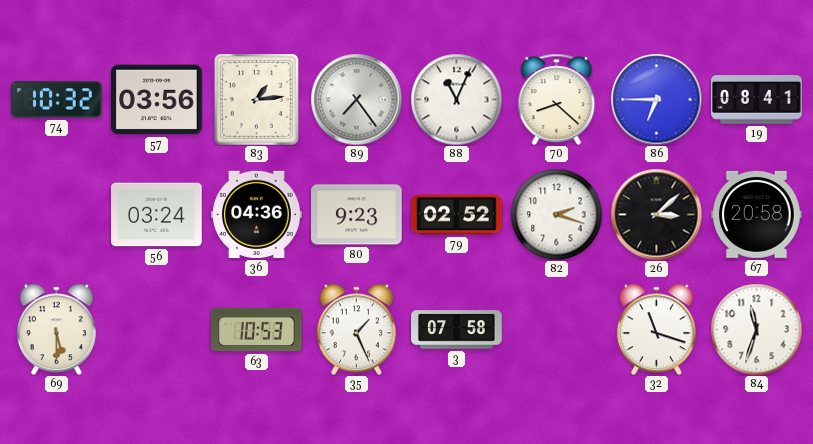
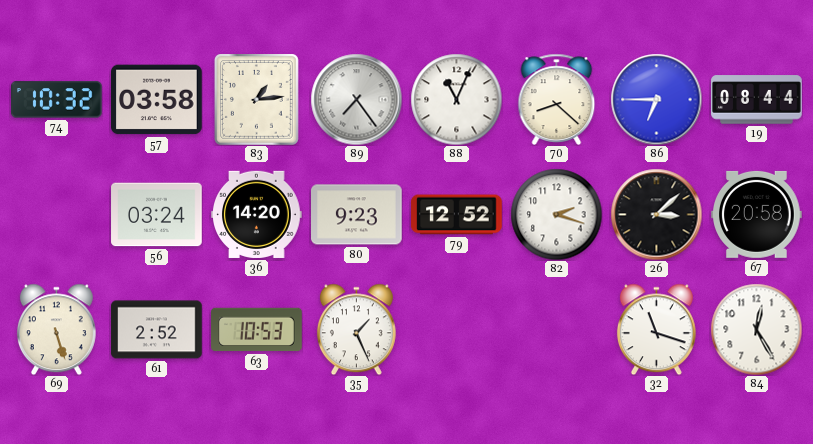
57: 03:56 -> 03:58 (157, 100)
19: 08:41 -> 08:44 (757, 100)
36: 04:36 -> 14:20 (257, 214)
79: 02:52 -> 12:52 (457, 215)
69: 5:30 -> 5:27 (56, 329)
61: none -> 2:52 (157, 330)
3: 07:58 -> none (457, 330)
84: 11:33 -> 12:25 (756, 329)
